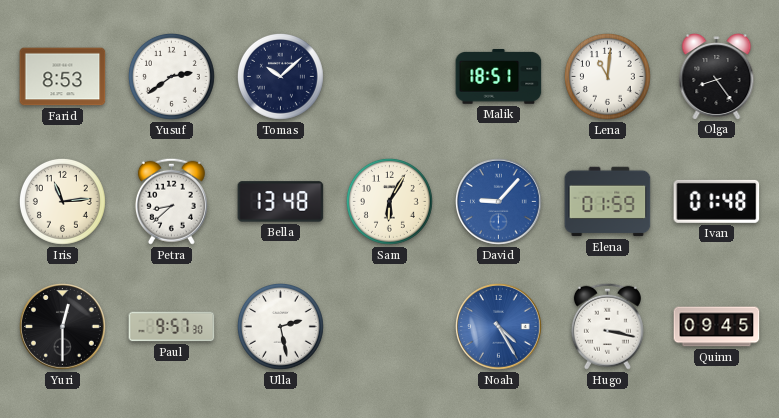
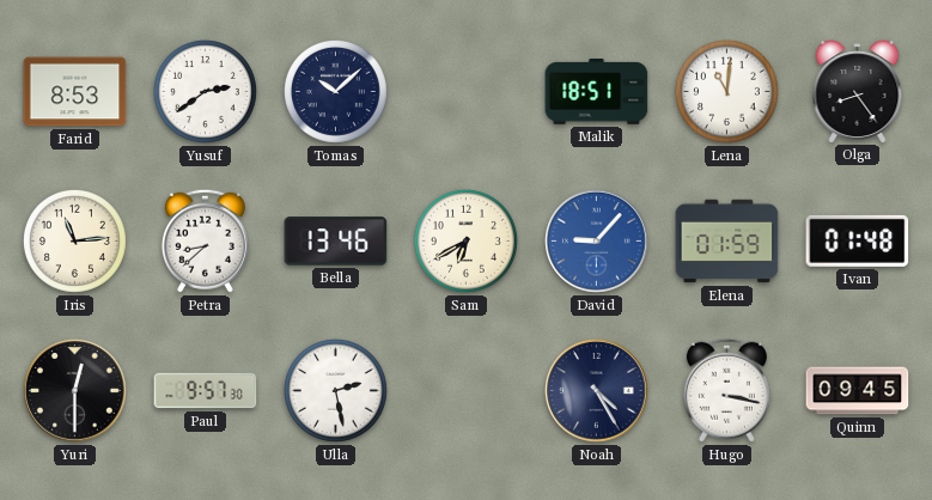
Bella: 13:48 -> 13:46 (336, 242)
Sam: 6:05 -> 6:40 (465, 240)
Noah dial: blue -> navy (597, 391)
